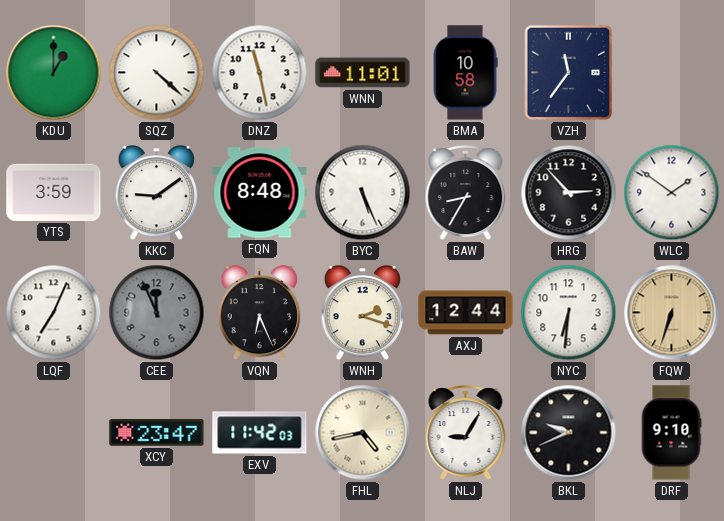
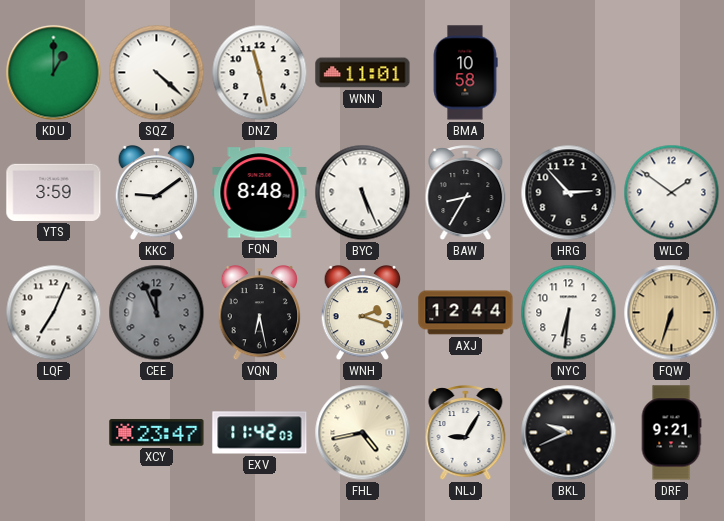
VZH: 11:36 -> none (569, 73)
VQN: 6:26 -> 6:28 (260, 314)
DRF: 9:10 -> 9:21 (671, 433)
